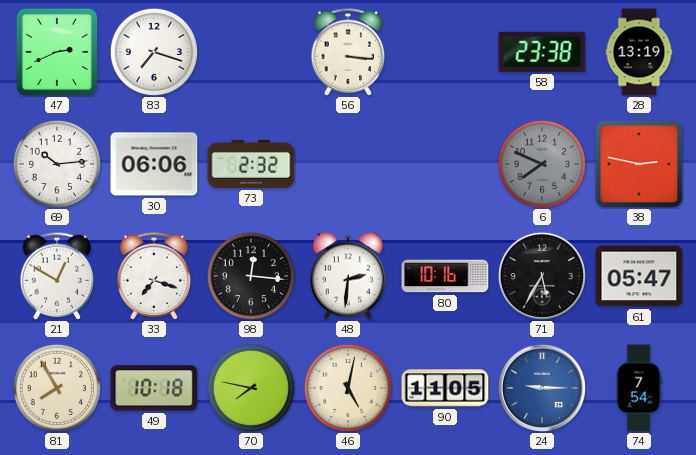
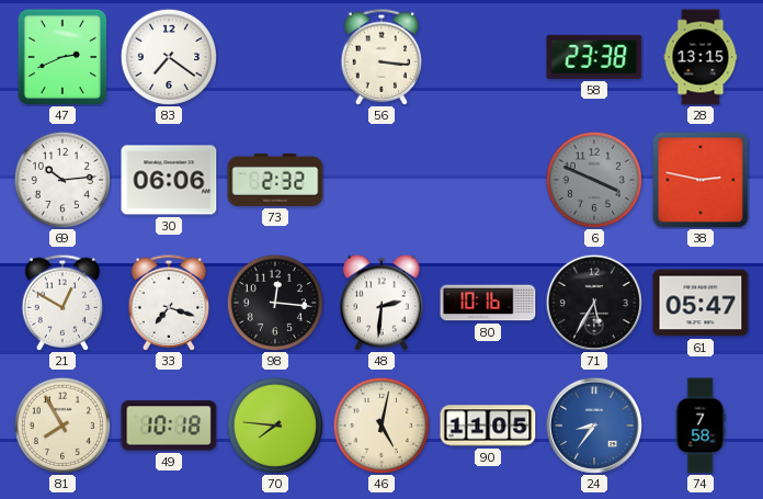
83: 7:18 -> 7:21 (168, 56)
28: 13:19 -> 13:15 (701, 57)
6: 7:49 -> 3:49 (593, 179)
70: 7:47 -> 7:46 (274, 424)
24: 9:15 -> 8:36 (594, 426)
74: 7:54 -> 7:58 (701, 426)
